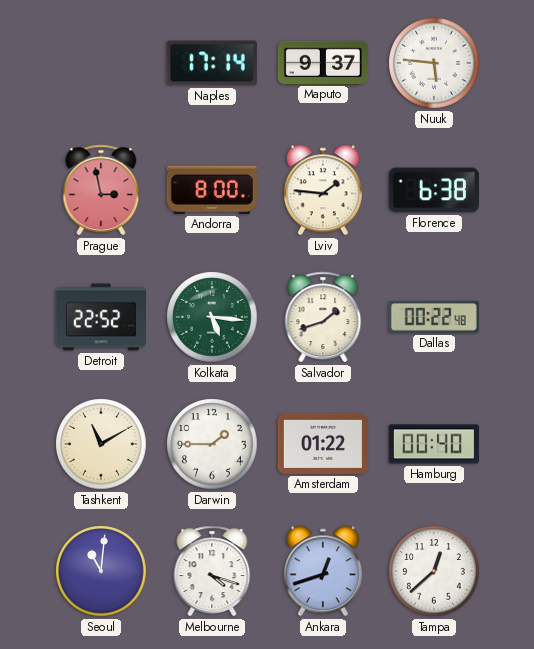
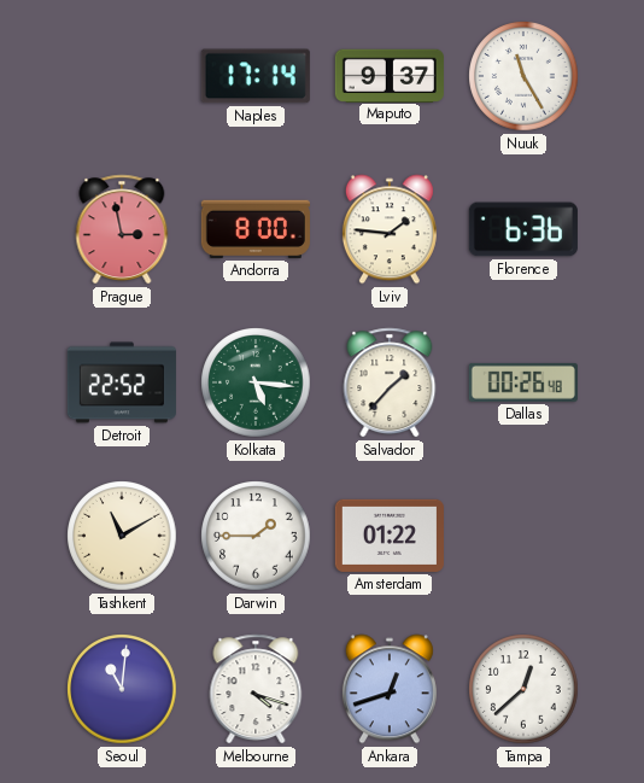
Nuuk: 5:46 -> 11:25 (523, 76)
Florence: 6:38 -> 6:36 (523, 229)
Salvador: 1:42 -> 1:37 (390, 382)
Dallas: 00:22 -> 00:26 (523, 382)
Hamburg: 00:40 -> none (434, 444)
